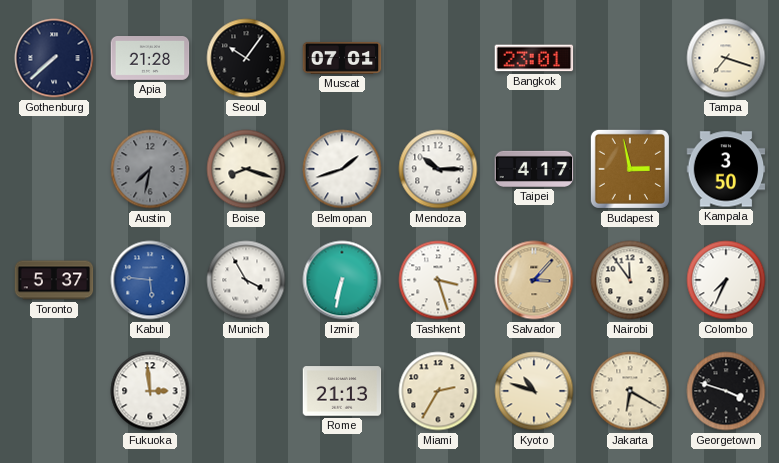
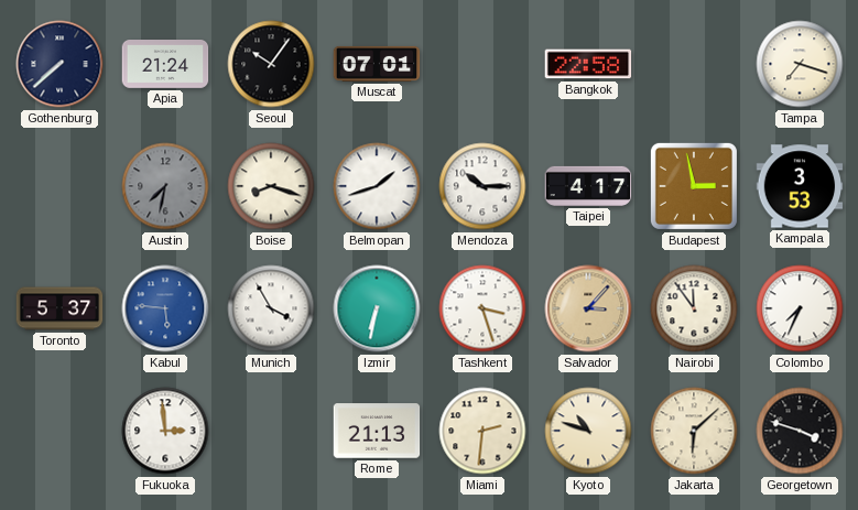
Apia: 21:28 -> 21:24 (165, 65)
Bangkok: 23:01 -> 22:58 (588, 64)
Kampala: 3:50 -> 3:53 (800, 186)
Miami: 2:35 -> 2:31 (482, 431)
Jakarta: 6:20 -> 6:08 (694, 431)
